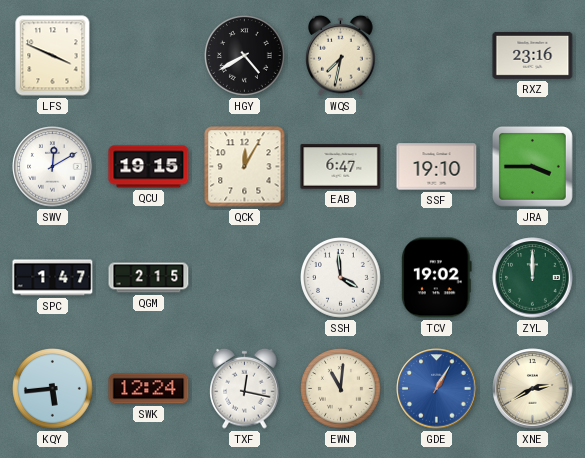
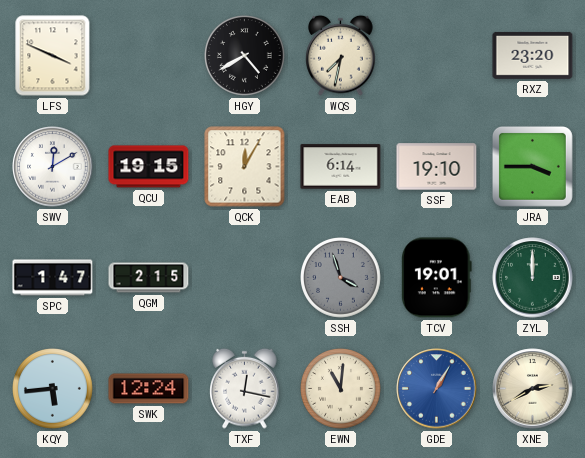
RXZ: 23:16 -> 23:20 (533, 55)
EAB: 6:47 -> 6:14 (341, 167)
SSH: 3:59 -> 3:57 (341, 278)
SSH dial: white -> grey (341, 278)
TCV: 19:02 -> 19:01 (436, 278)
